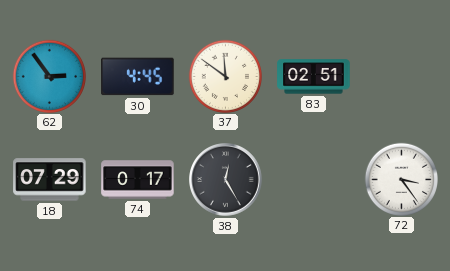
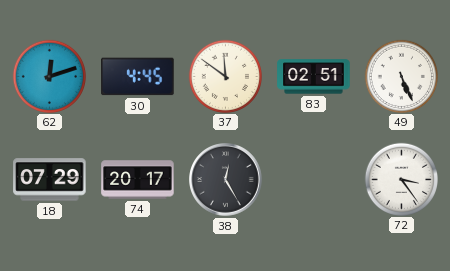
62: 2:54 -> 12:12 (49, 76)
49: none -> 5:26 (401, 76)
74: 0:17 -> 20:17 (138, 180)
